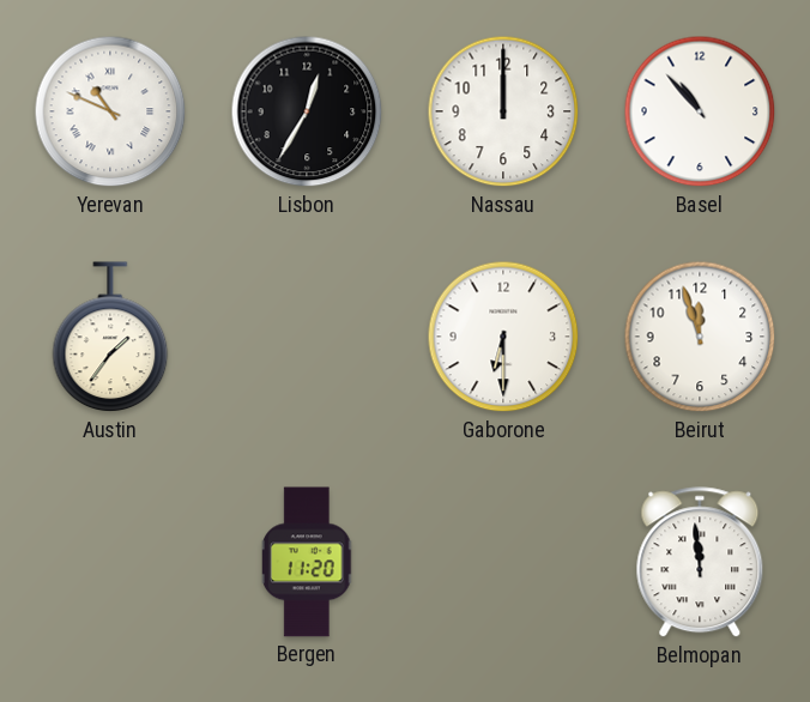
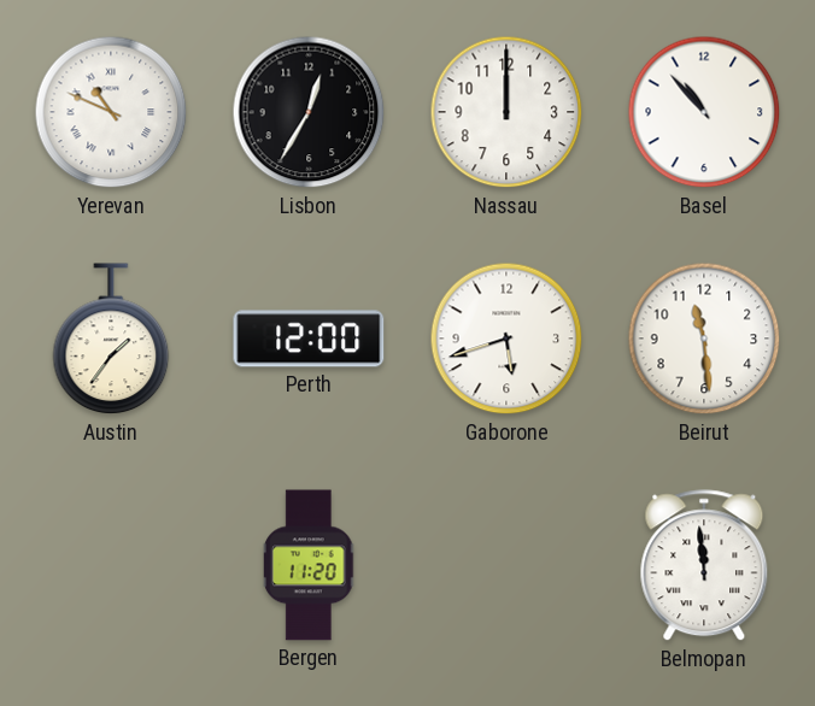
Perth: none -> 12:00 (309, 339)
Gaborone: 6:30 -> 5:42 (506, 339)
Beirut: 11:57 -> 11:29 (704, 339)
